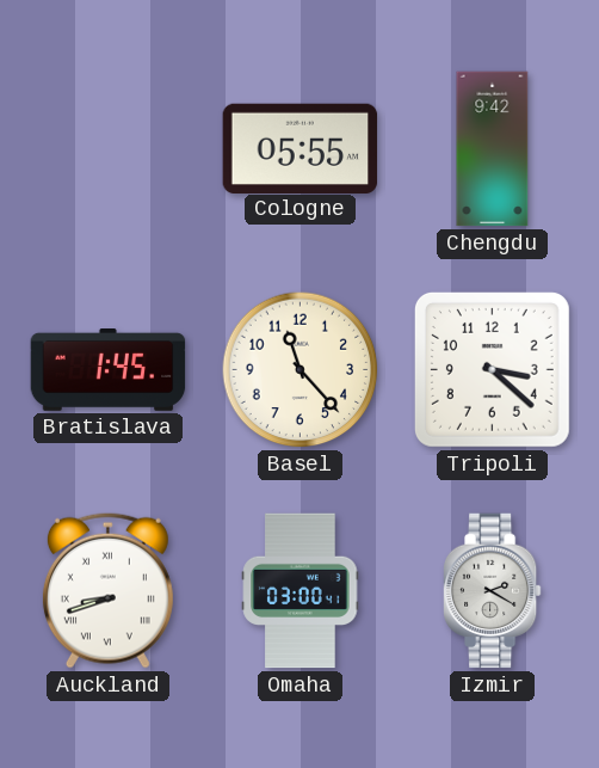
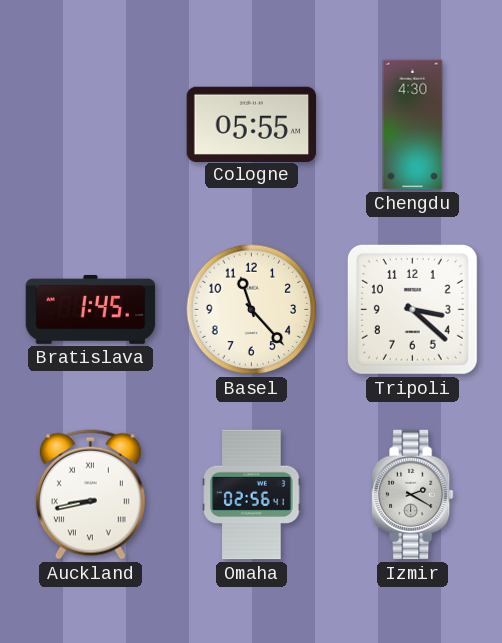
Chengdu: 9:42 -> 4:30 (413, 125)
Auckland: 8:42 -> 8:43 (90, 494)
Omaha: 03:00 -> 02:56 (252, 495)
